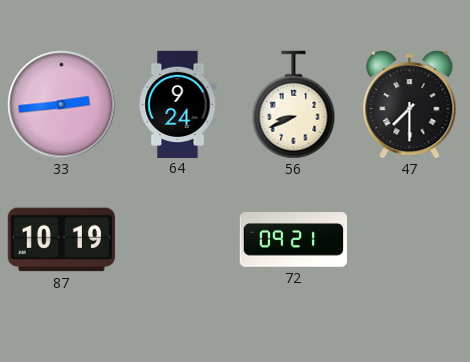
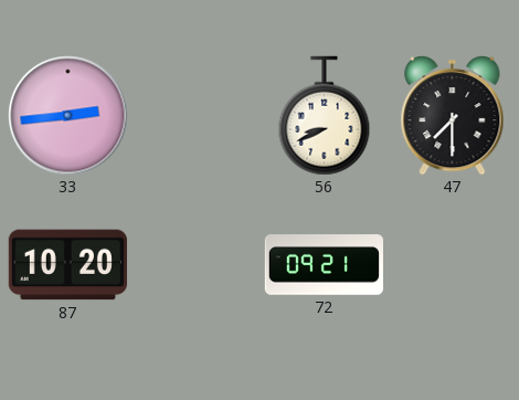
64: 9:24 -> none (178, 104)
87: 10:19 -> 10:20 (67, 265)
